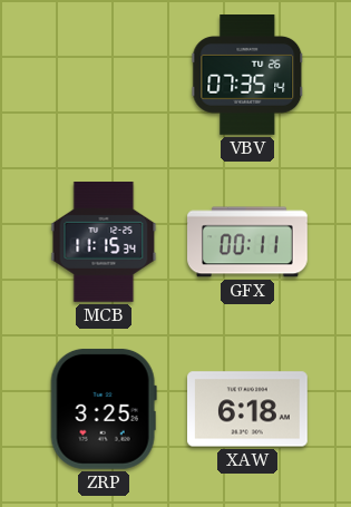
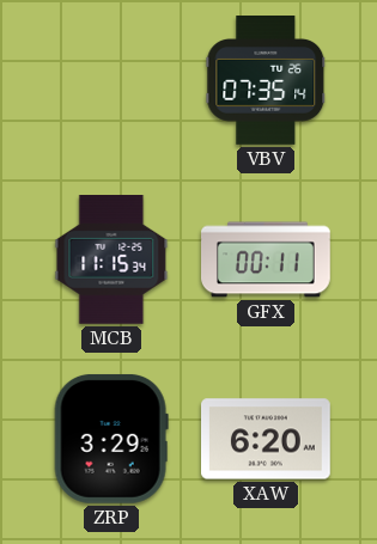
ZRP: 3:25 -> 3:29 (111, 439)
XAW: 6:18 -> 6:20 (267, 439)
